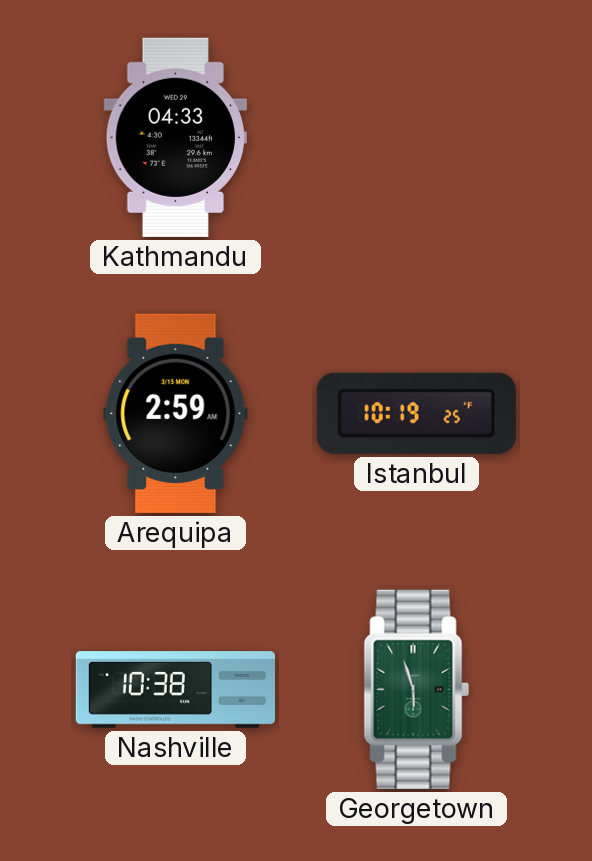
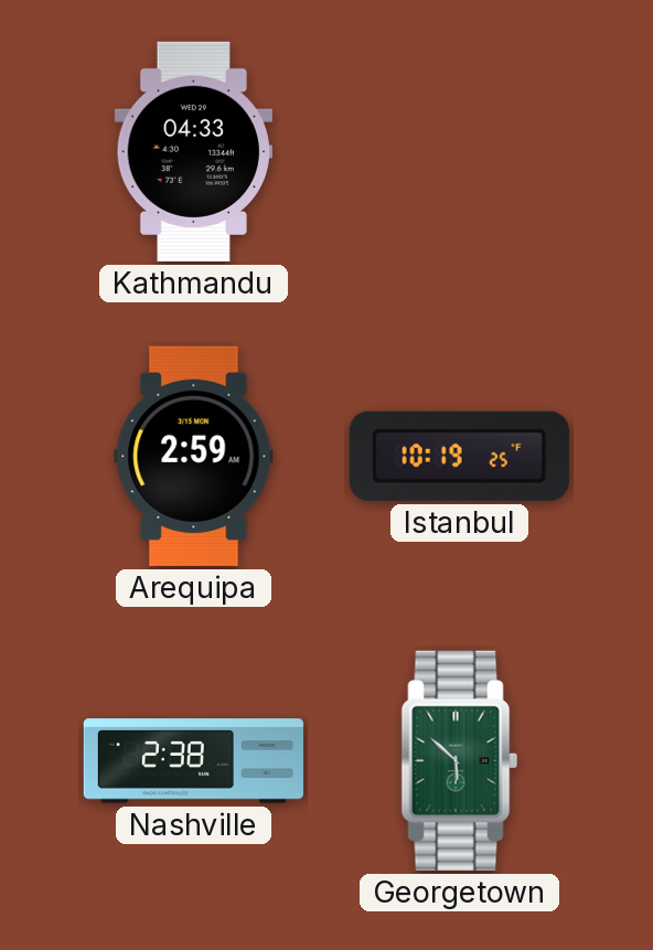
Nashville: 10:38 -> 2:38 (193, 761)
Georgetown: 5:57 -> 5:52 (460, 760)
